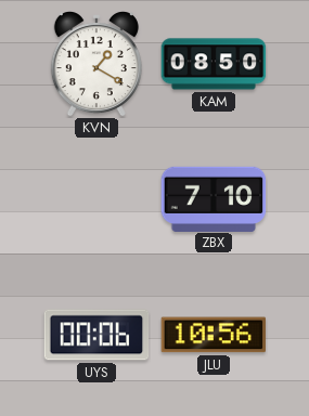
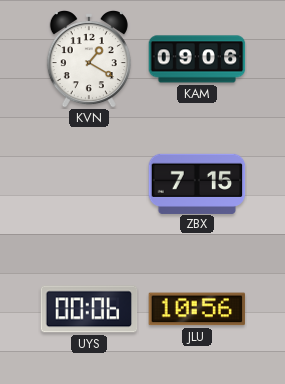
KAM: 08:50 -> 09:06 (197, 59)
ZBX: 7:10 -> 7:15 (197, 183)
